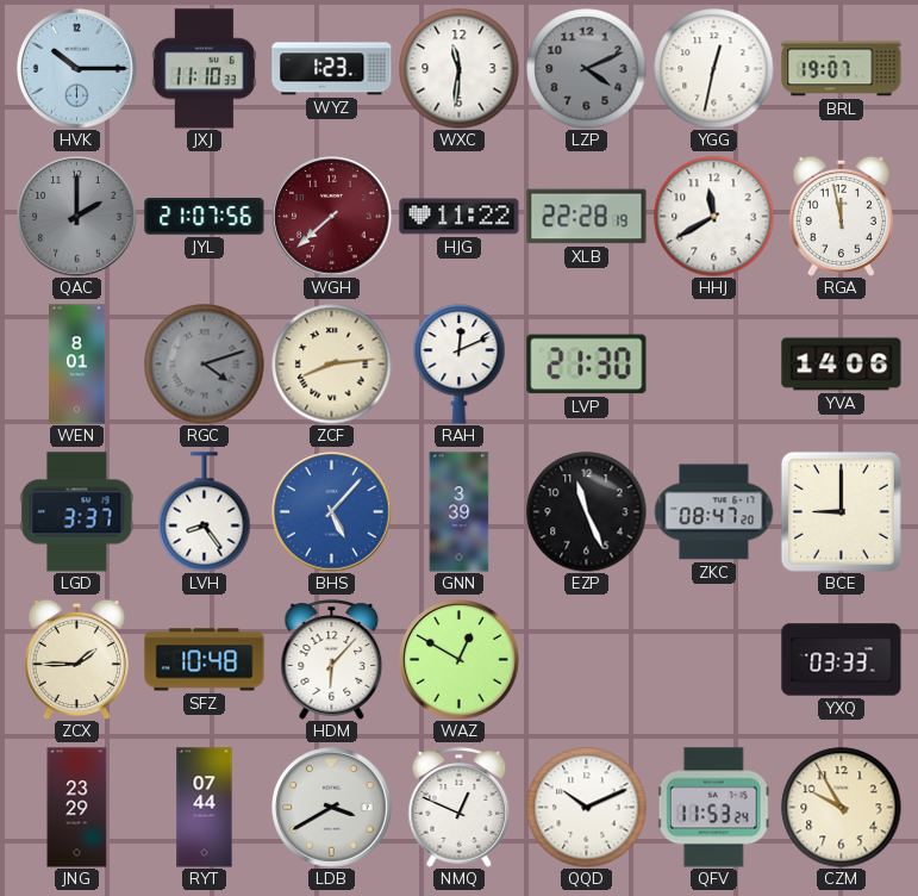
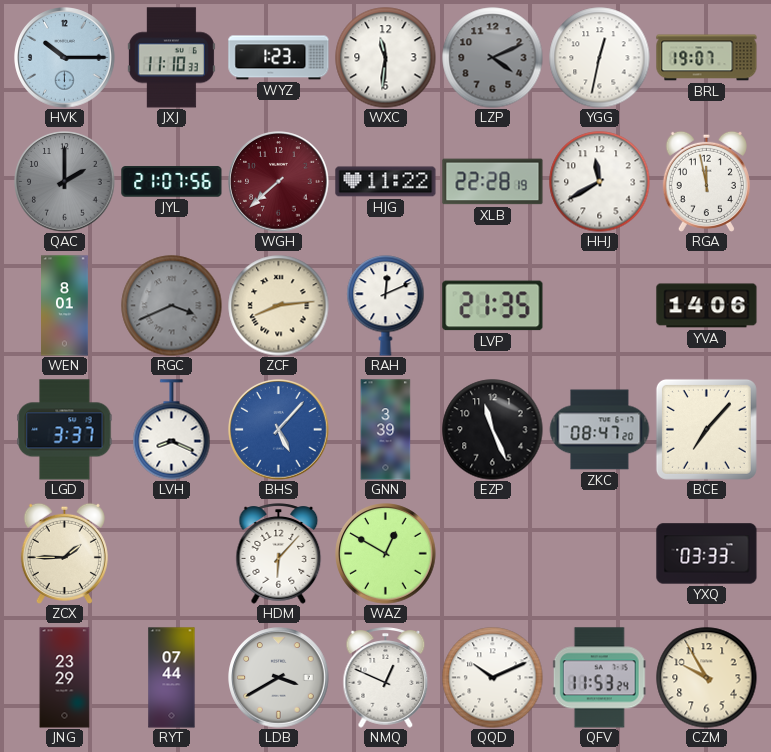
RGC: 4:12 -> 3:41 (172, 306)
LVP: 21:30 -> 21:35 (493, 306)
LVH: 8:24 -> 8:19 (172, 430)
BCE: 9:00 -> 7:07 (706, 429)
SFZ: 10:48 -> none (205, 660)
